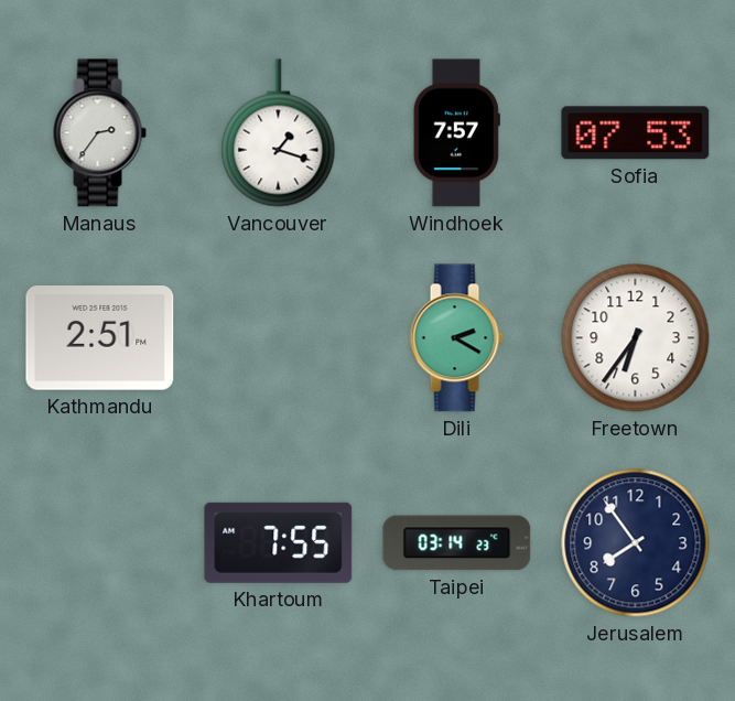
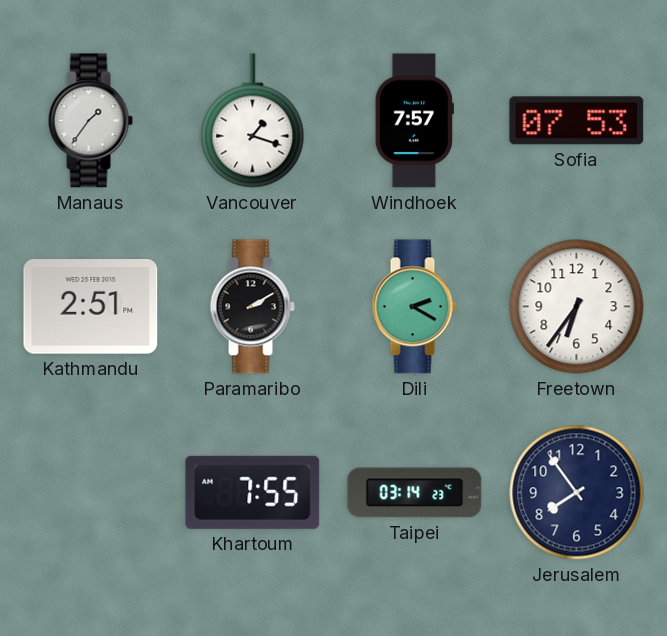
Manaus: 2:36 -> 1:36 (90, 121)
Paramaribo: none -> 2:10 (252, 307)
